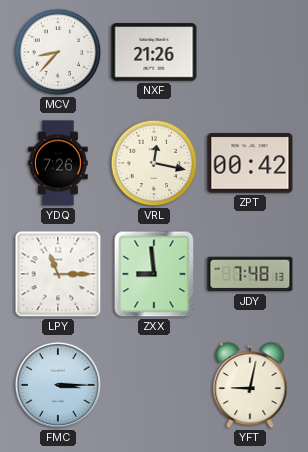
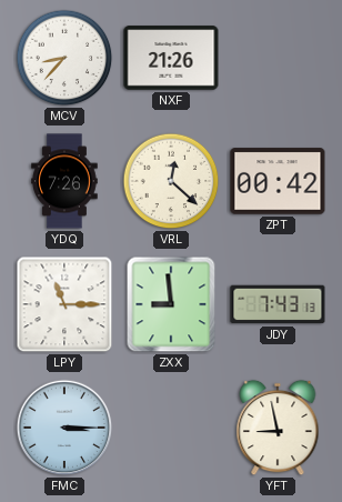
VRL: 12:17 -> 12:22 (171, 181)
JDY: 7:48 -> 7:43 (278, 304)
YFT: 9:02 -> 8:58 (278, 428)
